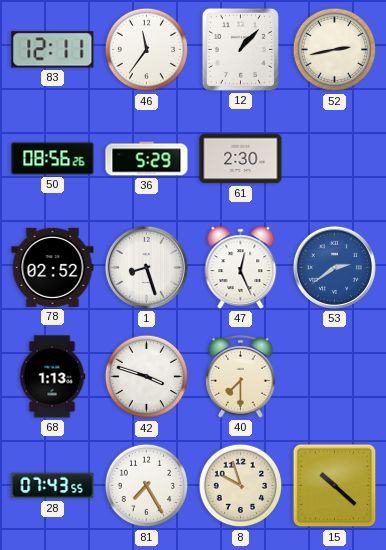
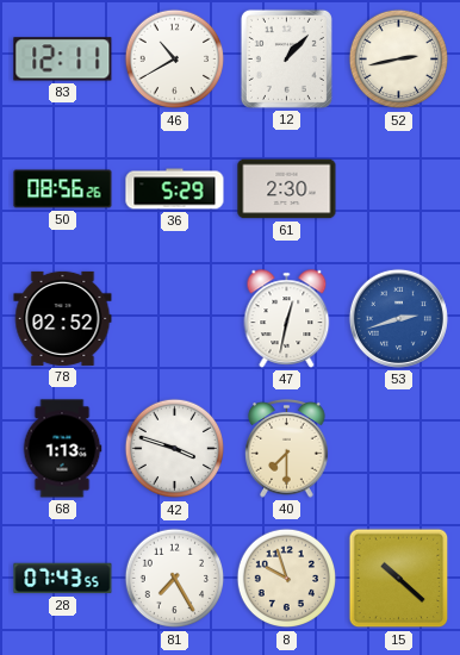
46: 11:36 -> 10:40 (175, 60)
1: 8:27 -> none (146, 267)
47: 12:26 -> 12:32 (287, 319)
53: 2:39 -> 2:42 (398, 318)
